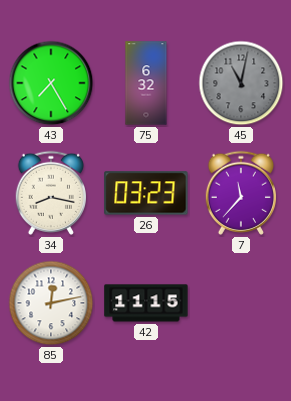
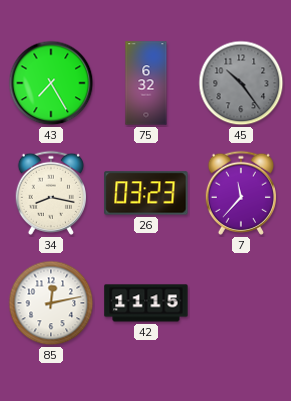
45: 11:02 -> 10:24 (241, 83)
